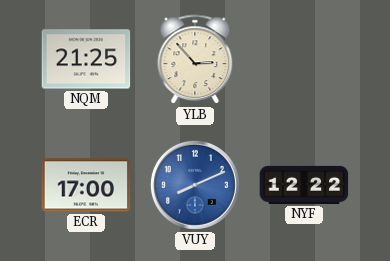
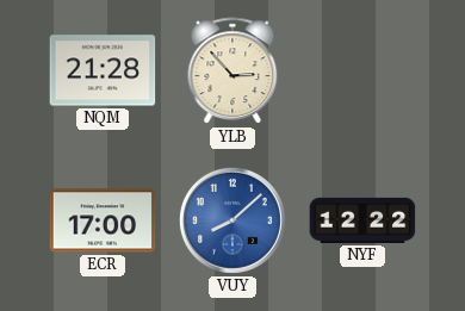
NQM: 21:25 -> 21:28 (103, 70)
VUY: 8:11 -> 8:08 (232, 220)
